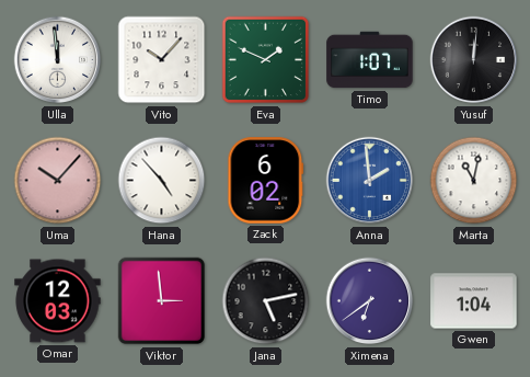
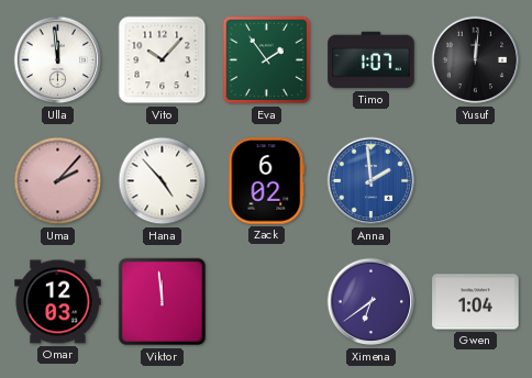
Eva: 1:49 -> 1:54 (267, 60)
Uma: 10:07 -> 2:07 (58, 181)
Marta: 11:02 -> none (474, 181)
Viktor: 2:59 -> 11:59 (163, 302)
Jana: 5:13 -> none (266, 301)
